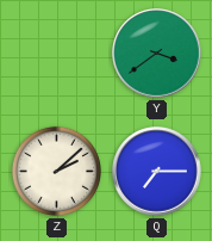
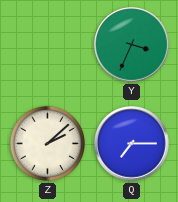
Y: 3:39 -> 3:34 (132, 45)
